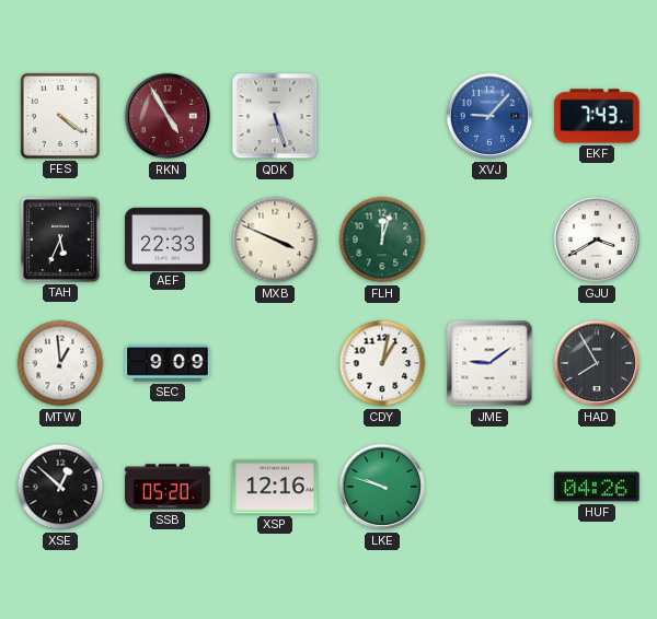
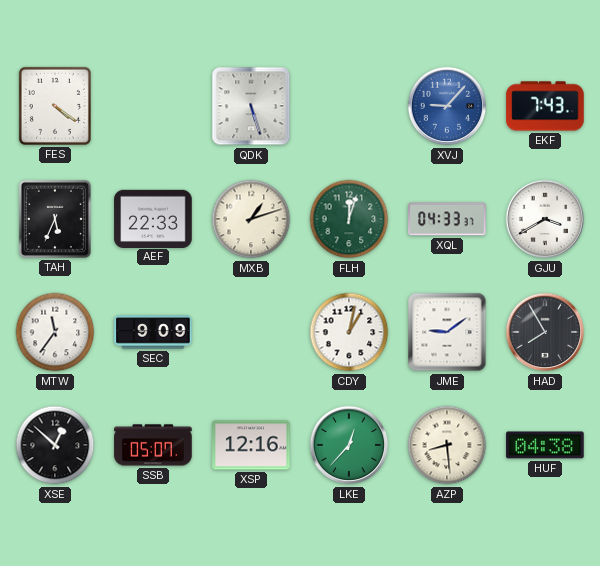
RKN: 4:55 -> none (168, 116)
MXB: 3:49 -> 1:12 (251, 219)
XQL: none -> 04:33 (447, 219)
MTW: 12:59 -> 11:36 (55, 332)
SSB: 05:20 -> 05:07 (153, 445)
LKE: 9:48 -> 12:37 (349, 445)
AZP: none -> 8:29 (447, 445)
HUF: 04:26 -> 04:38 (545, 445)
